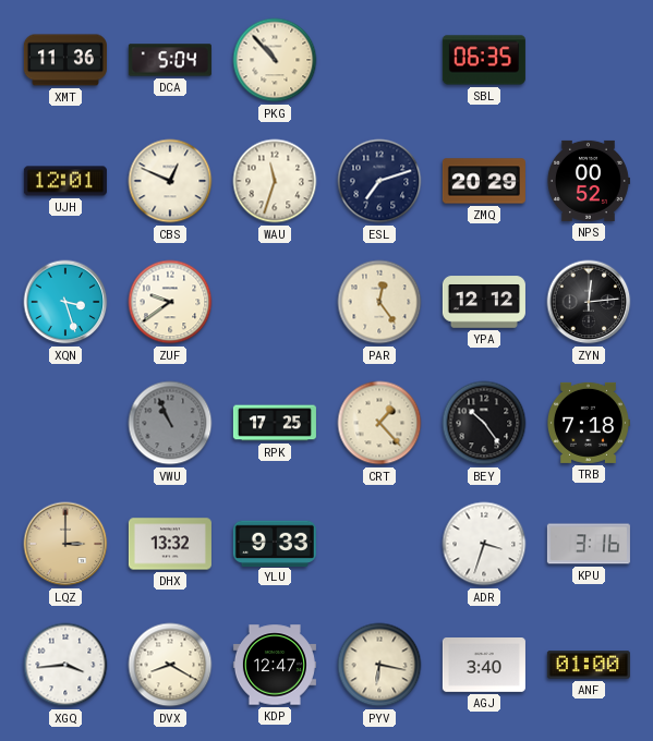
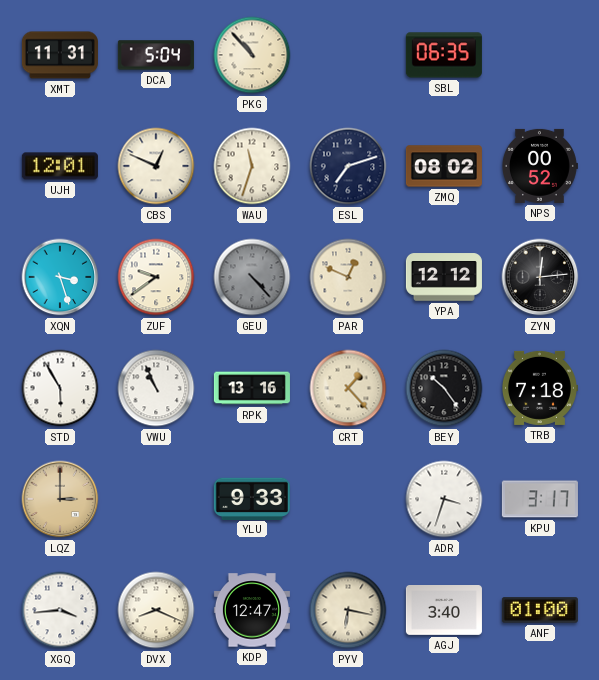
XMT: 11:36 -> 11:31 (60, 55)
ZMQ: 20:29 -> 08:02 (444, 166)
GEU: none -> 4:23 (252, 277)
PAR: 12:24 -> 12:49 (348, 277)
STD: none -> 5:55 (60, 388)
VWU dial: grey -> white (156, 388)
RPK: 17:25 -> 13:16 (252, 388)
DHX: 13:32 -> none (170, 544)
KPU: 3:16 -> 3:17 (540, 499)
DVX: 8:20 -> 8:19 (156, 610)
